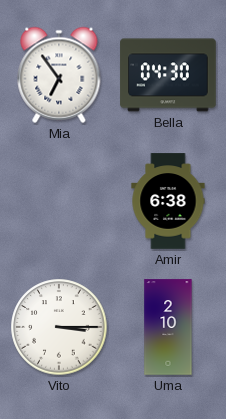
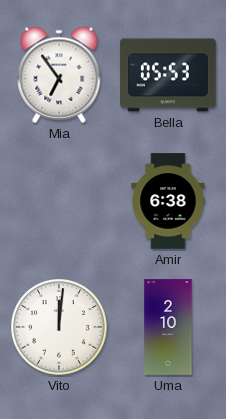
Bella: 04:30 -> 05:53 (168, 75)
Vito: 3:15 -> 12:01 (59, 327)
